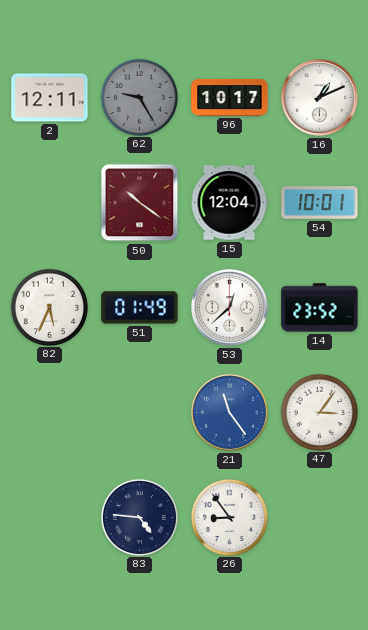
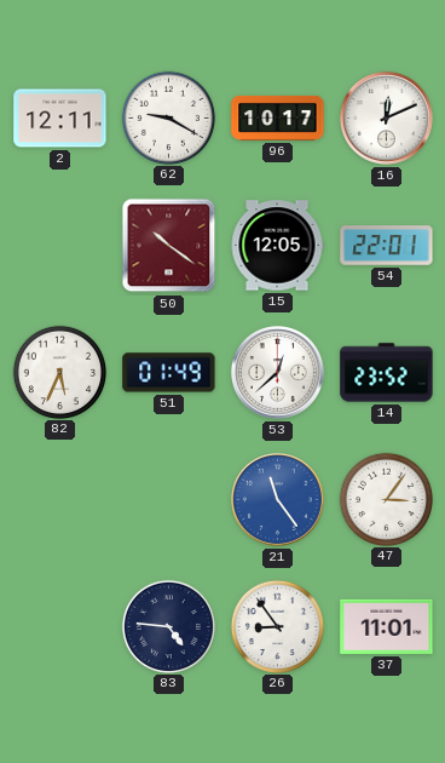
62: 9:25 -> 9:20 (168, 117)
62 dial: grey -> white (168, 117)
16: 1:11 -> 12:11 (386, 117)
15: 12:04 -> 12:05 (277, 246)
54: 10:01 -> 22:01 (387, 246)
37: none -> 11:01 (387, 626)
